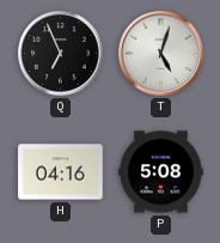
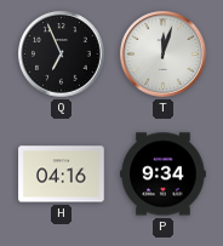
T: 5:03 -> 12:03 (164, 55)
P: 5:08 -> 9:34 (164, 175)
